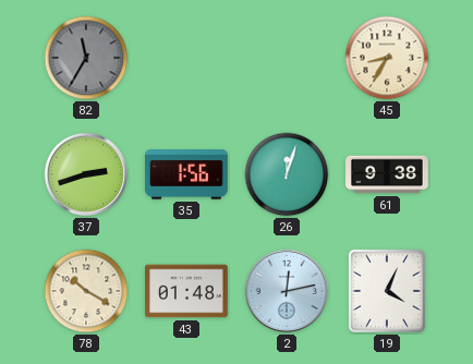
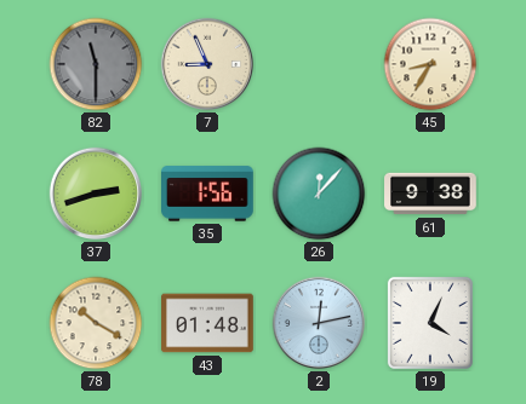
82: 11:35 -> 11:30 (96, 64)
7: none -> 8:56 (207, 64)
26: 12:03 -> 12:07 (319, 194)
